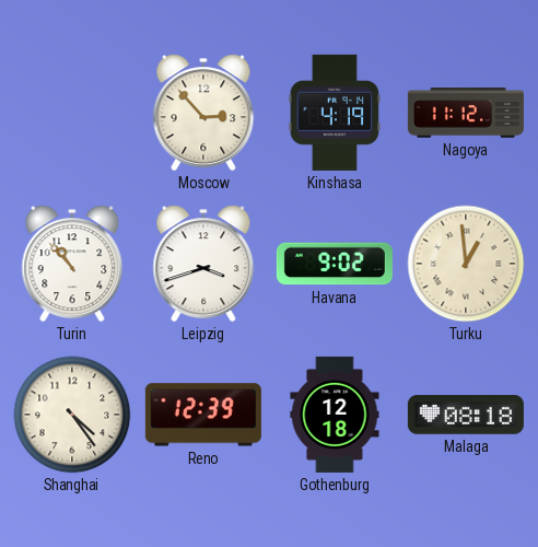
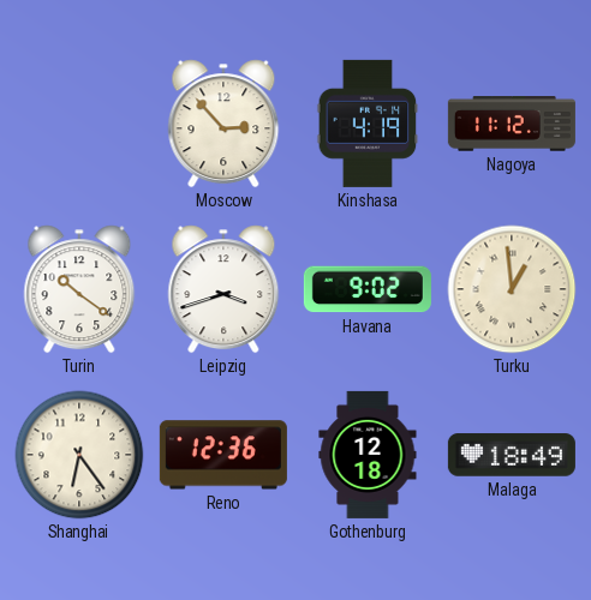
Turin: 10:53 -> 10:21 (79, 289)
Shanghai: 4:24 -> 6:24 (79, 455)
Reno: 12:39 -> 12:36 (223, 455)
Malaga: 08:18 -> 18:49 (512, 455)
